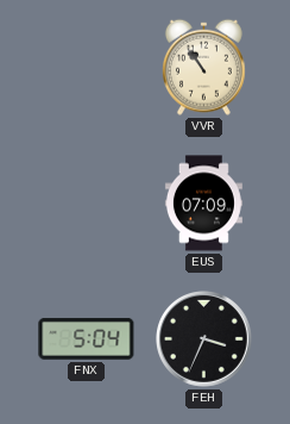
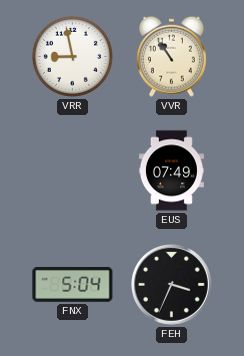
VRR: none -> 8:58 (72, 56)
EUS: 07:09 -> 07:49 (171, 171)
